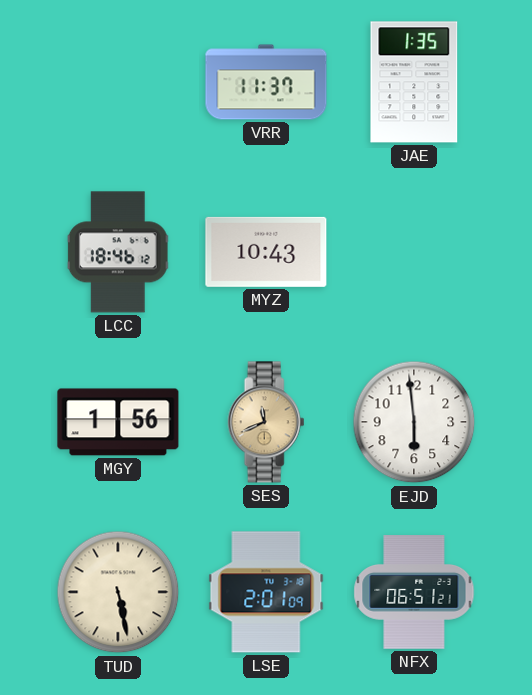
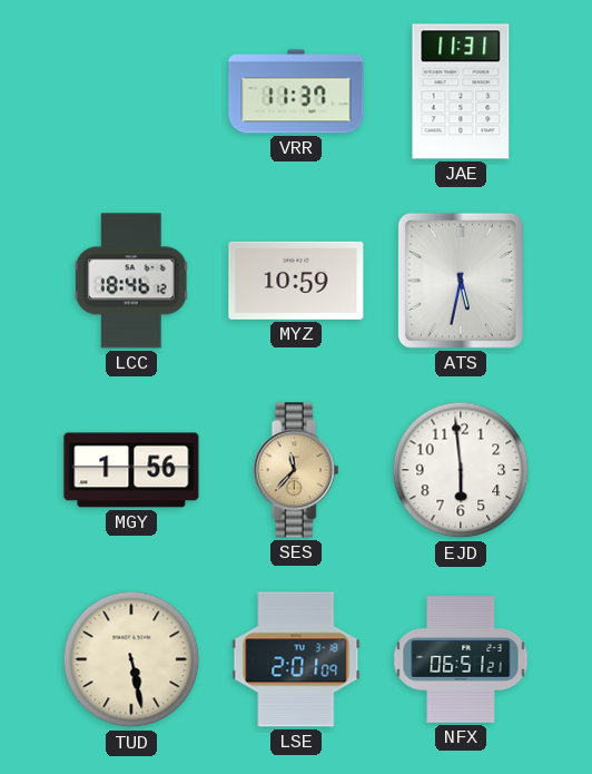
JAE: 1:35 -> 11:31 (461, 91)
MYZ: 10:43 -> 10:59 (296, 281)
ATS: none -> 5:32 (461, 281)
SES: 11:41 -> 11:37 (296, 470)
